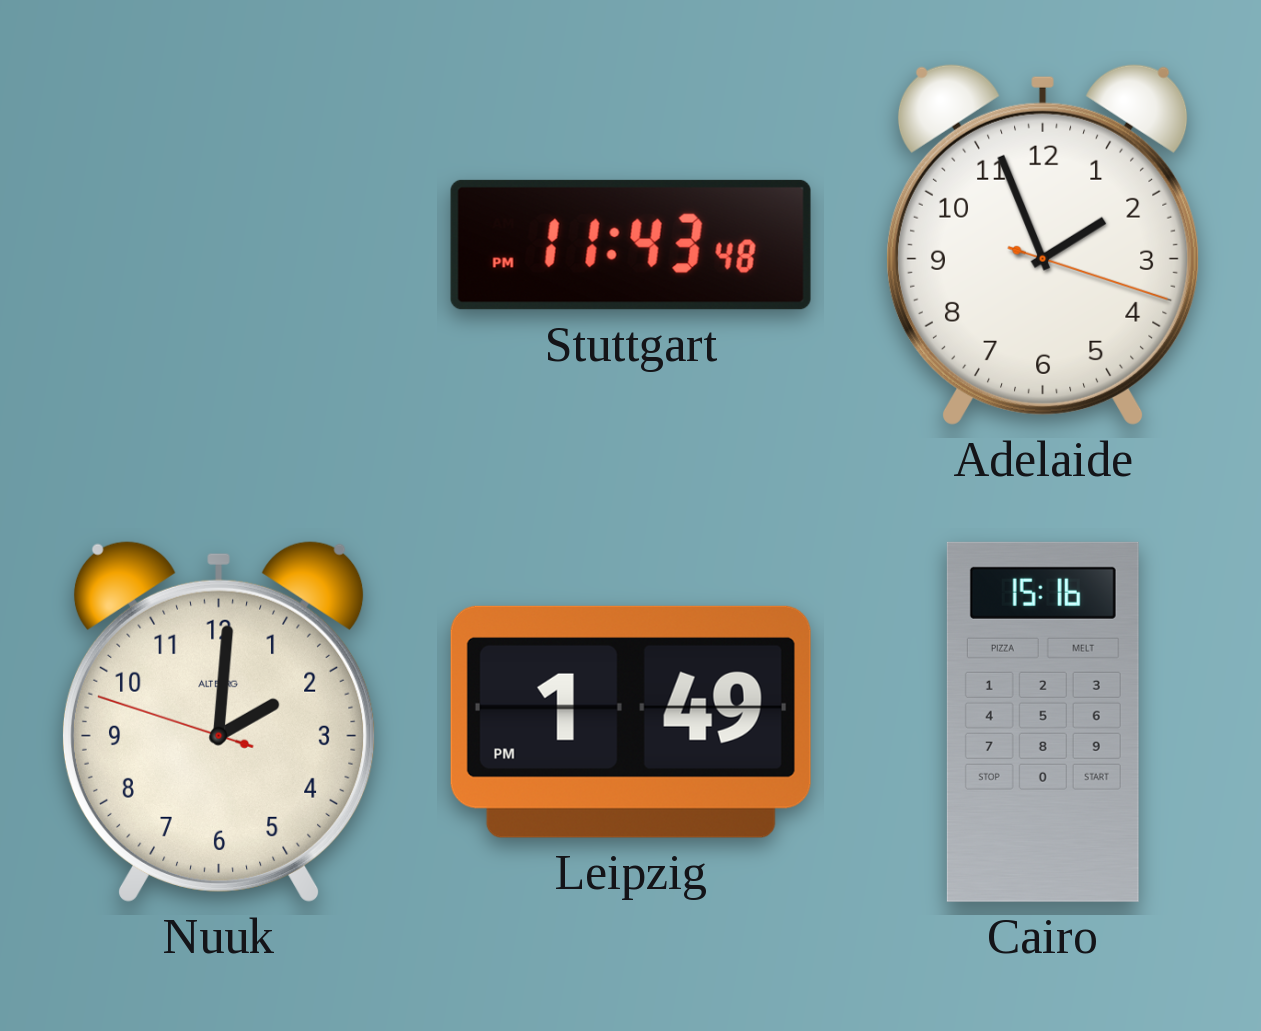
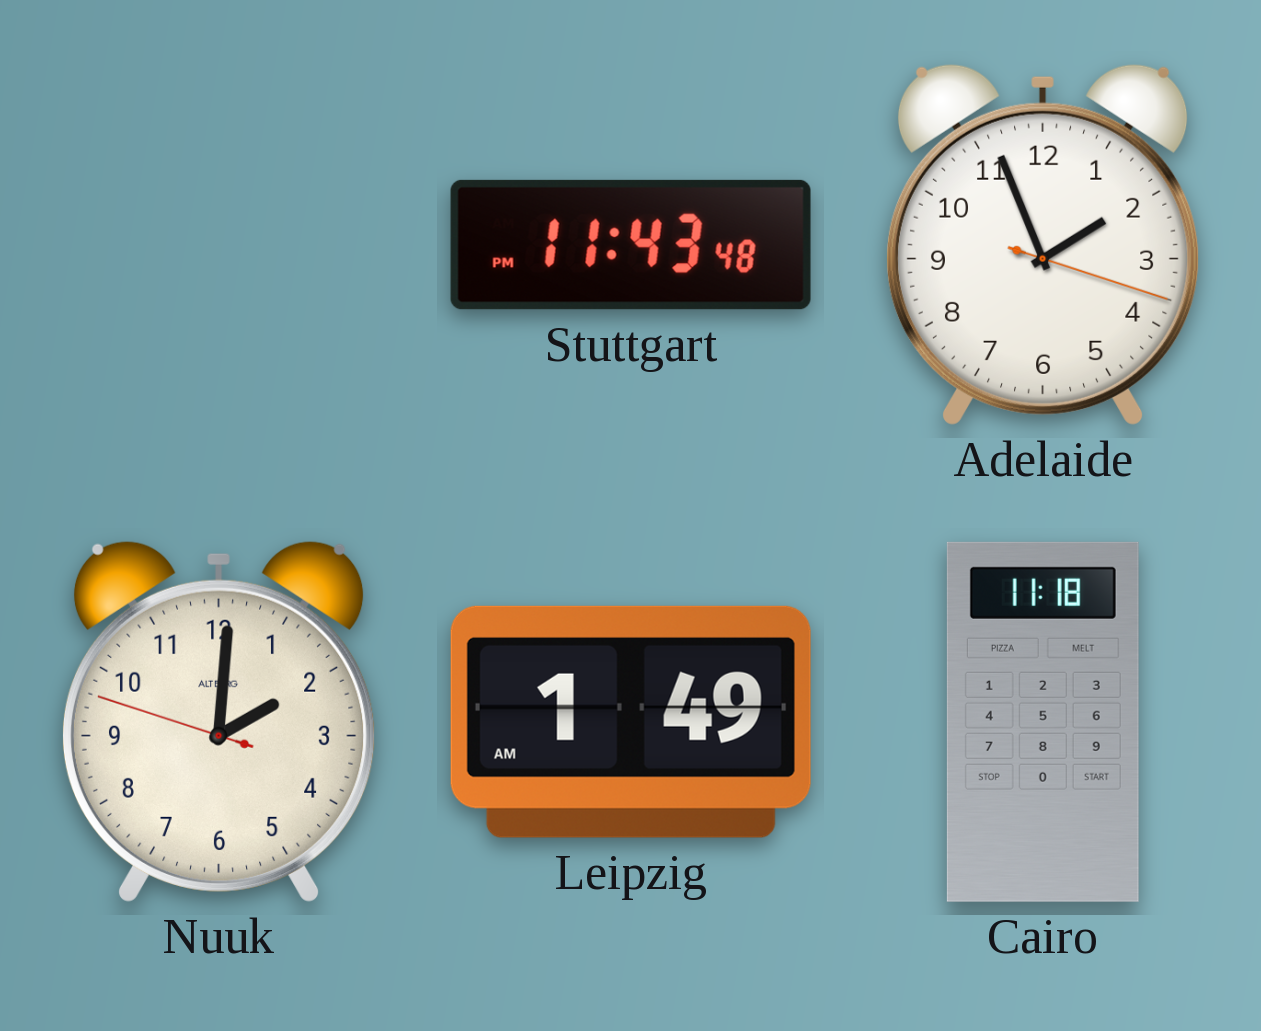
Leipzig: 1:49 PM -> 1:49 AM (631, 722)
Cairo: 15:16 -> 11:18 (1043, 722)
